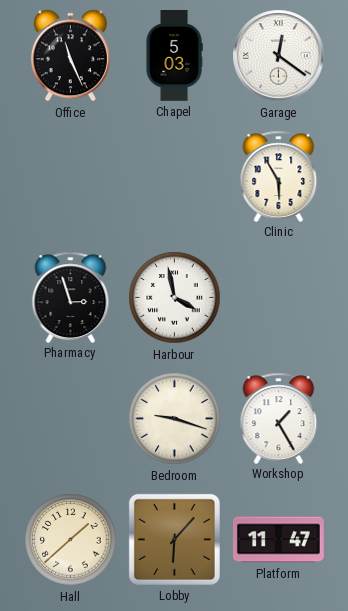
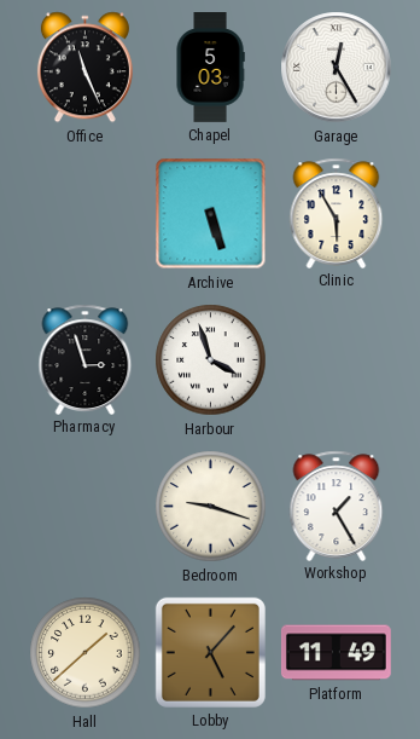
Garage: 12:21 -> 12:25 (337, 68)
Archive: none -> 5:27 (211, 214)
Harbour: 3:58 -> 3:57 (211, 360)
Lobby: 6:07 -> 5:07 (210, 652)
Platform: 11:47 -> 11:49 (336, 653)
